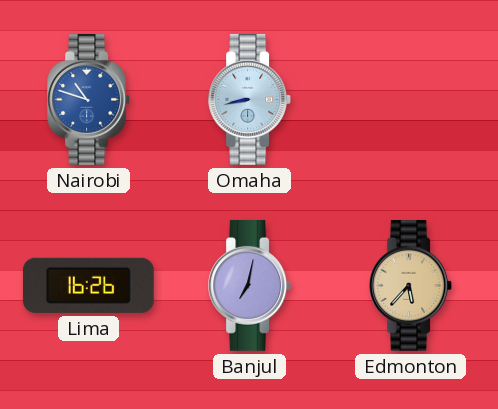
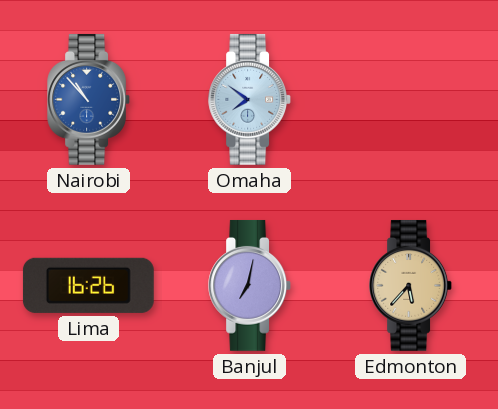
Nairobi: 10:48 -> 10:53 (88, 99)
Omaha: 8:43 -> 7:51 (249, 99)
